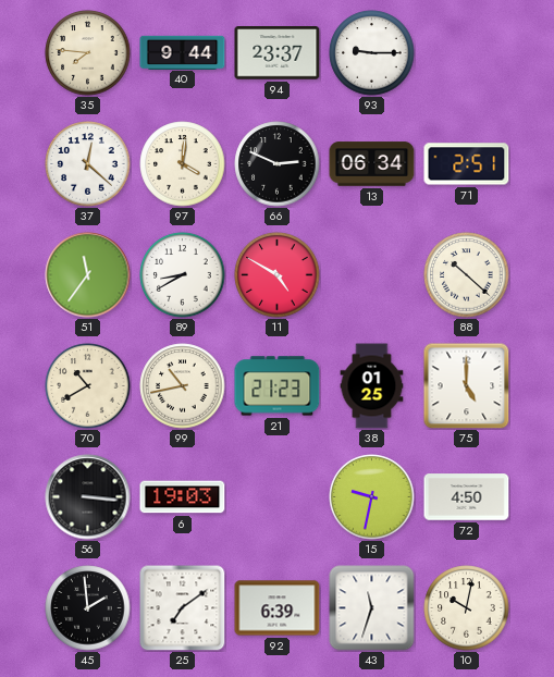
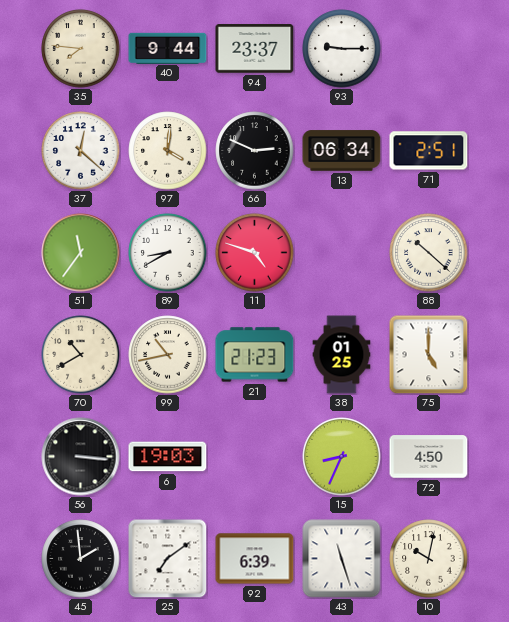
11: 4:50 -> 4:48 (255, 253)
15: 9:32 -> 8:34 (342, 457)
43: 11:33 -> 11:27 (342, 559)
